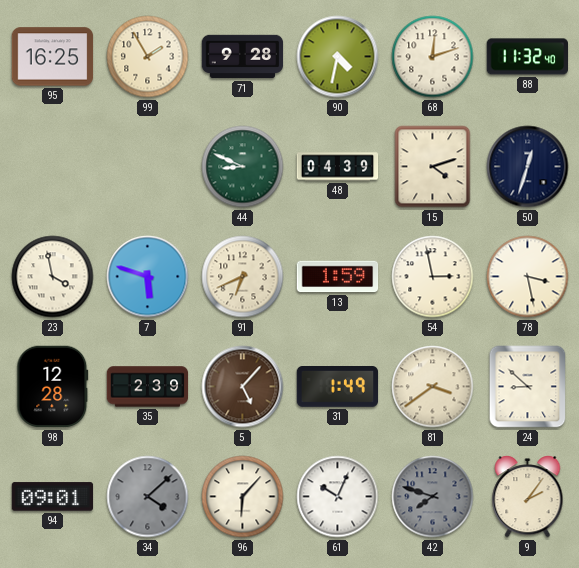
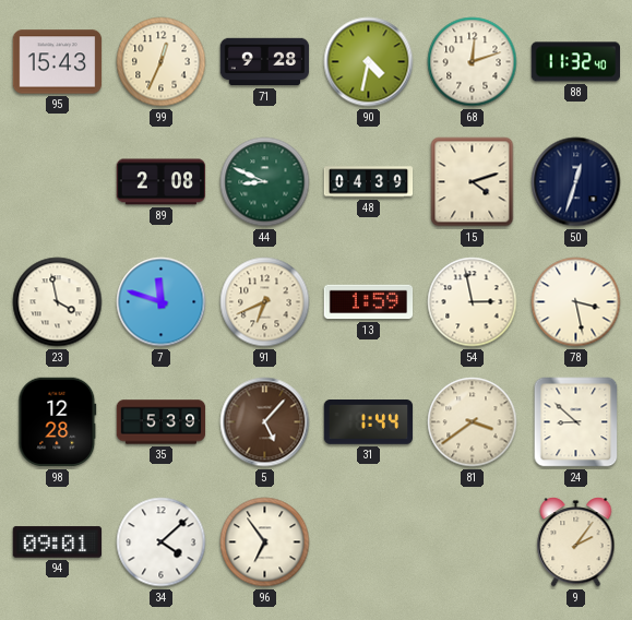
95: 16:25 -> 15:43 (58, 62)
99: 1:55 -> 12:34 (162, 62)
89: none -> 2:08 (162, 182)
7: 5:48 -> 11:48 (162, 302)
35: 2:39 -> 5:39 (162, 422)
31: 1:49 -> 1:44 (369, 422)
34 dial: grey -> white (162, 542)
96: 6:07 -> 6:54 (265, 542)
61: 10:04 -> none (338, 497)
42: 7:48 -> none (433, 497)
